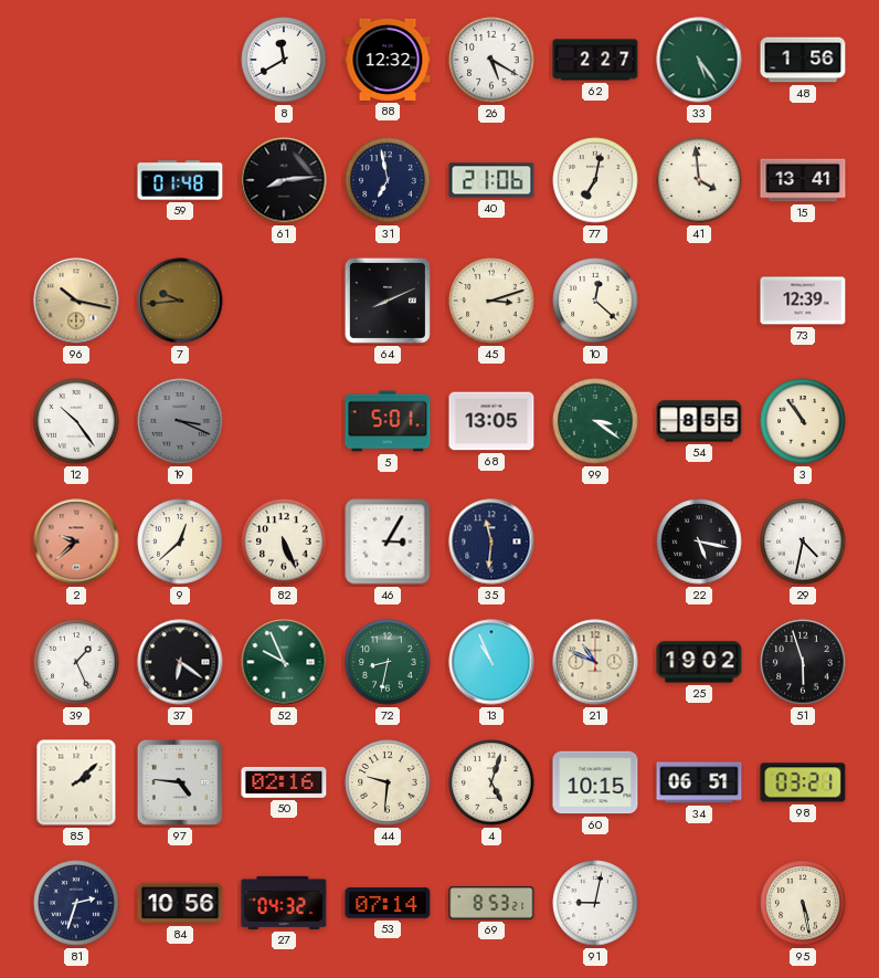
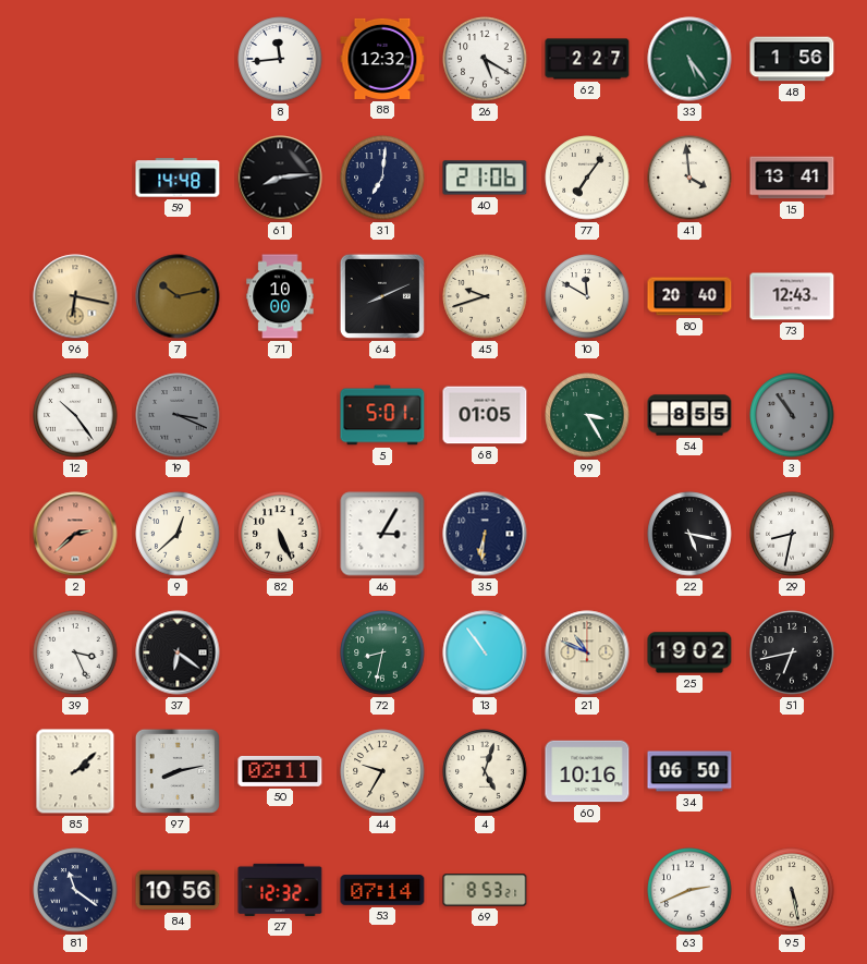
8: 11:40 -> 11:44 (280, 59)
59: 01:48 -> 14:48 (178, 178)
31: 6:58 -> 7:01 (382, 178)
77: 7:02 -> 7:06 (587, 178)
96: 10:17 -> 6:17 (75, 296)
7: 9:44 -> 10:13 (178, 296)
71: none -> 10:00 (280, 296)
45: 3:12 -> 9:42 (485, 296)
10: 12:22 -> 11:50 (587, 296)
80: none -> 20:40 (689, 296)
73: 12:39 -> 12:43 (792, 296)
68: 13:05 -> 01:05 (485, 415)
99: 3:21 -> 3:25 (587, 415)
3 dial: cream -> grey (792, 415)
2: 9:38 -> 2:38 (75, 534)
35: 11:31 -> 6:31 (485, 534)
29: 4:32 -> 8:32 (792, 534)
39: 1:26 -> 3:26 (75, 652)
52: 9:56 -> none (284, 662)
13: 10:56 -> 10:54 (485, 652)
51: 5:57 -> 6:43 (792, 652)
97: 4:46 -> 8:13 (178, 771)
50: 02:16 -> 02:11 (280, 771)
44: 9:31 -> 9:35 (382, 771)
60: 10:15 -> 10:16 (587, 771)
34: 06:51 -> 06:50 (689, 771)
98: 03:21 -> none (803, 782)
81: 2:33 -> 11:21 (75, 890)
27: 04:32 -> 12:32 (280, 890)
91: 9:02 -> none (595, 903)
63: none -> 2:41 (689, 890)
